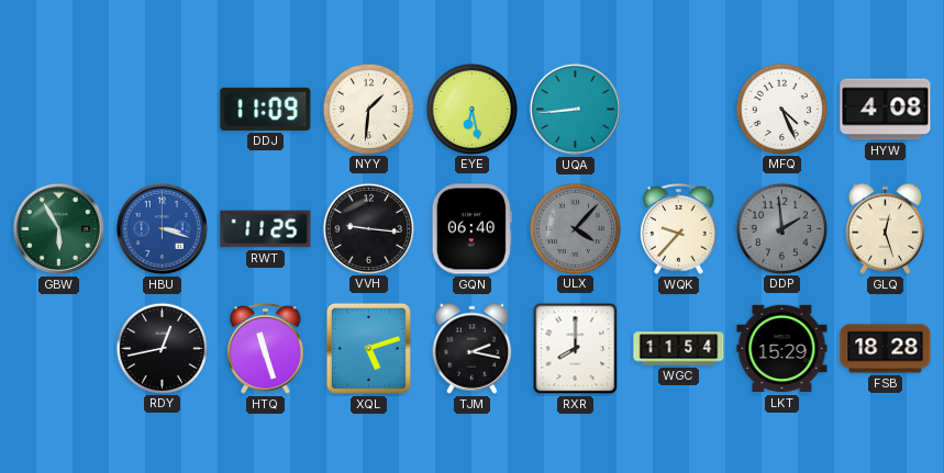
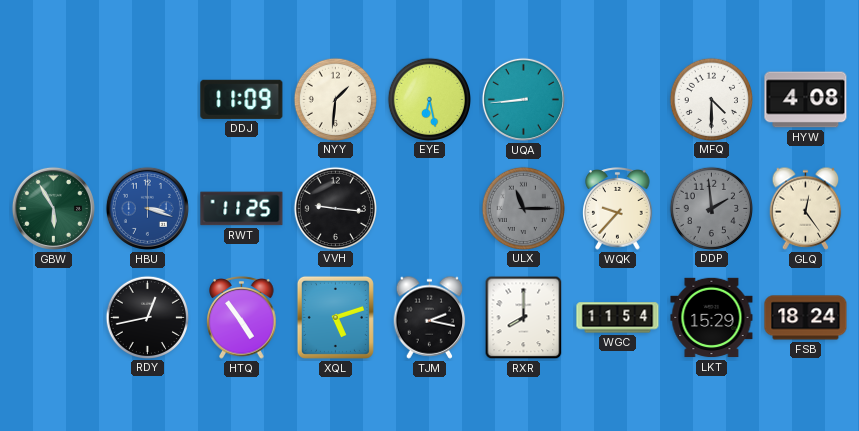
MFQ: 4:26 -> 4:30 (711, 99)
GQN: 06:40 -> none (471, 229)
ULX: 4:07 -> 11:15 (523, 208)
GLQ: 12:27 -> 12:24 (806, 208)
HTQ: 11:27 -> 4:54 (242, 318)
FSB: 18:28 -> 18:24 (806, 318)
